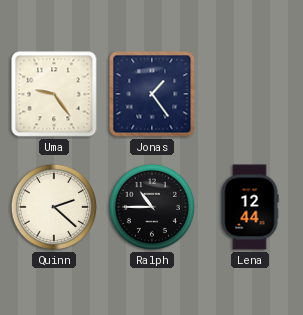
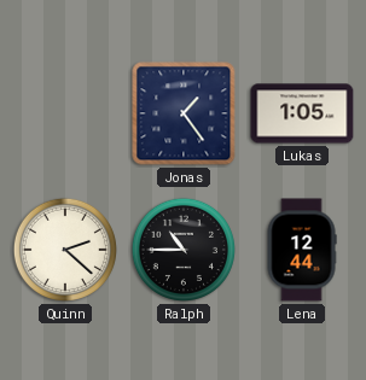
Uma: 9:24 -> none (54, 94)
Lukas: none -> 1:05 (302, 113)
